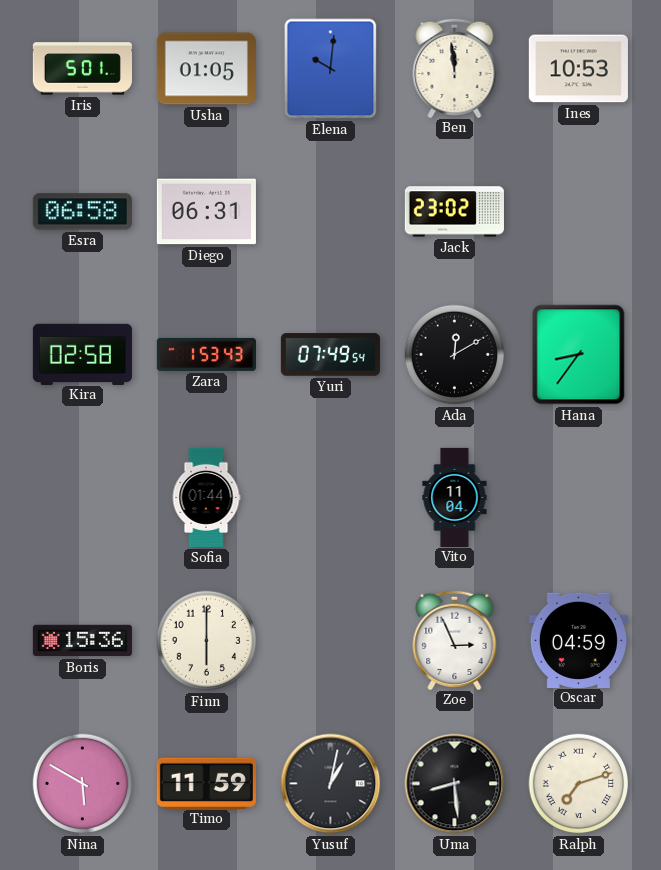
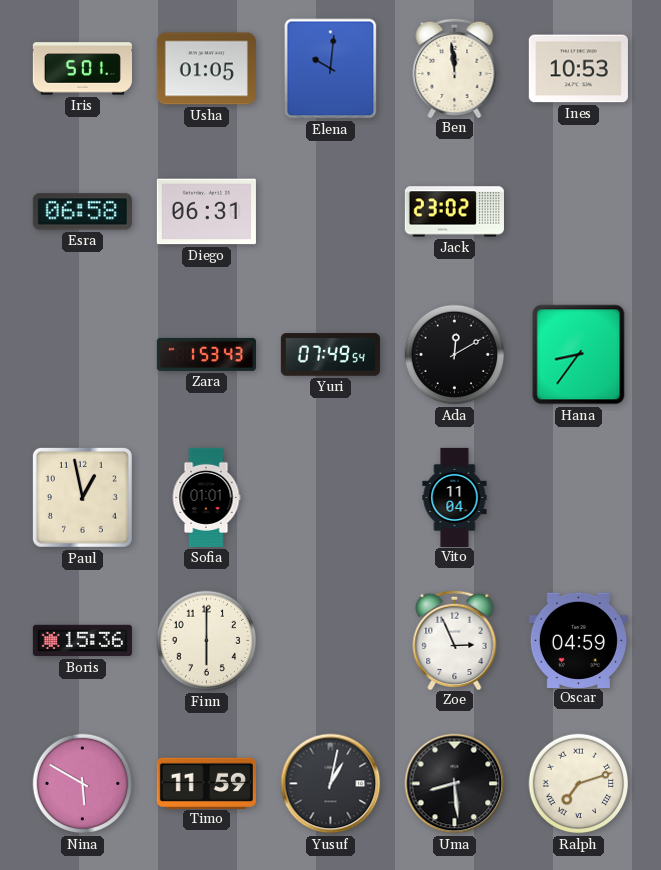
Kira: 02:58 -> none (82, 354)
Paul: none -> 12:58 (82, 497)
Sofia: 01:44 -> 01:01 (206, 497)
